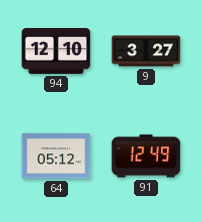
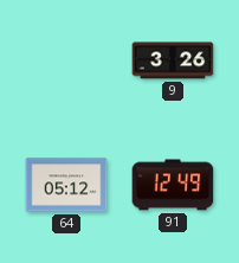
94: 12:10 -> none (56, 52)
9: 3:27 -> 3:26 (173, 60)
